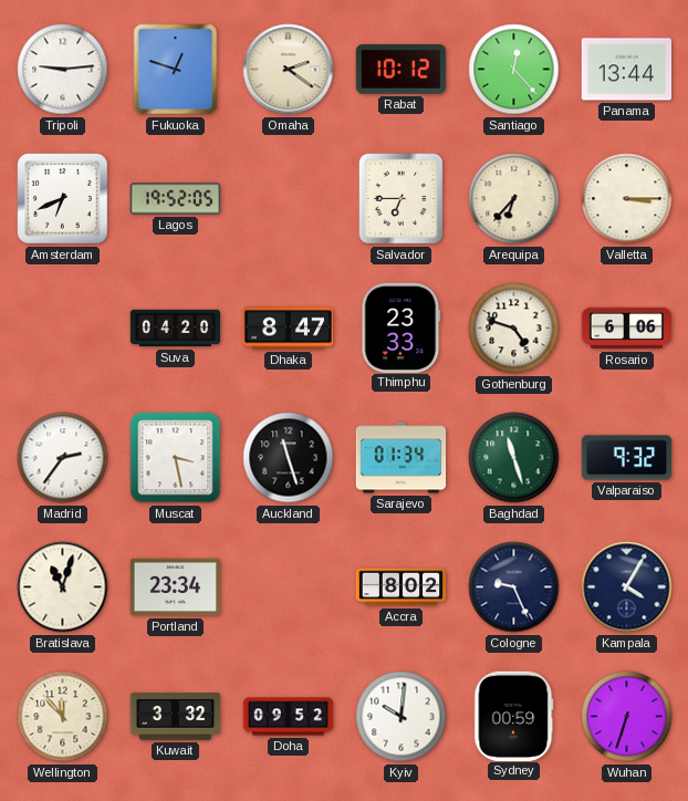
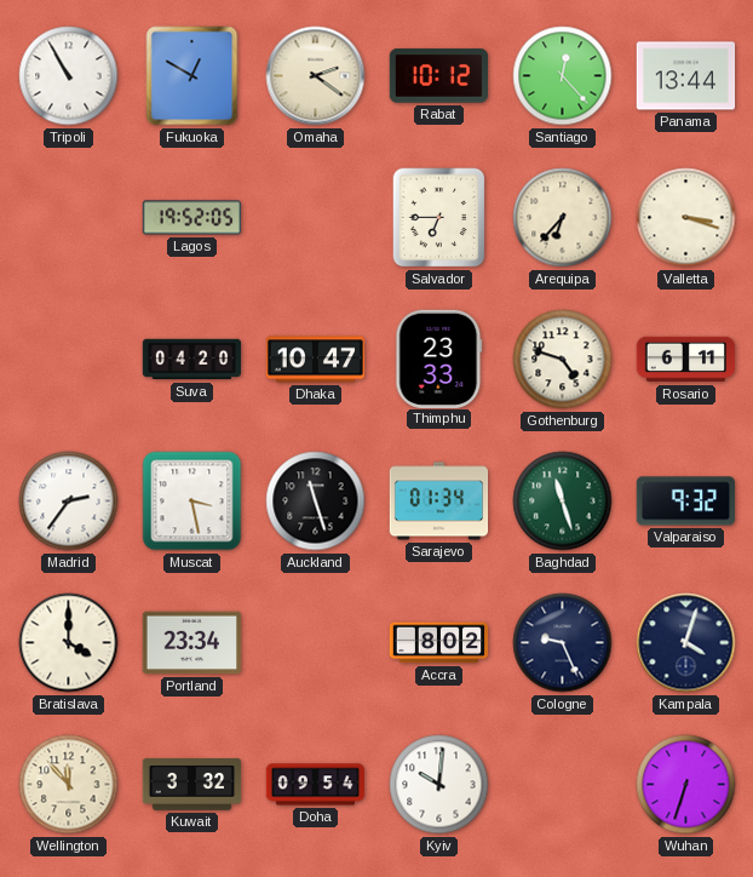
Tripoli: 9:14 -> 10:55 (69, 76)
Fukuoka: 12:48 -> 12:50 (192, 76)
Amsterdam: 6:41 -> none (63, 199)
Valletta: 3:15 -> 3:18 (686, 218)
Dhaka: 8:47 -> 10:47 (316, 360)
Rosario: 6:06 -> 6:11 (686, 360)
Bratislava: 11:03 -> 4:00 (69, 643)
Kampala: 4:05 -> 4:03 (686, 643)
Doha: 09:52 -> 09:54 (316, 785)
Sydney: 00:59 -> none (514, 716)
